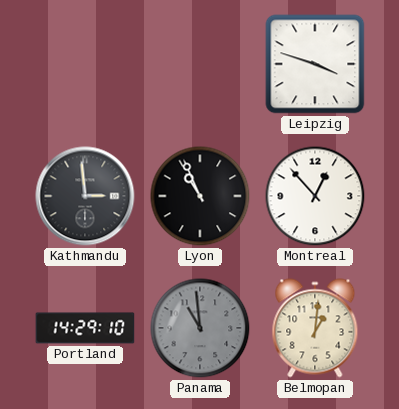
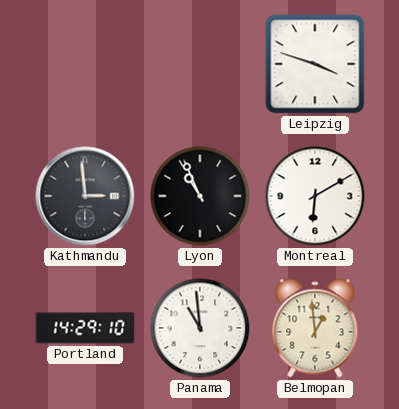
Montreal: 12:53 -> 6:10 (315, 196)
Panama dial: grey -> white (200, 328)
Belmopan: 1:01 -> 12:59 (315, 328)
